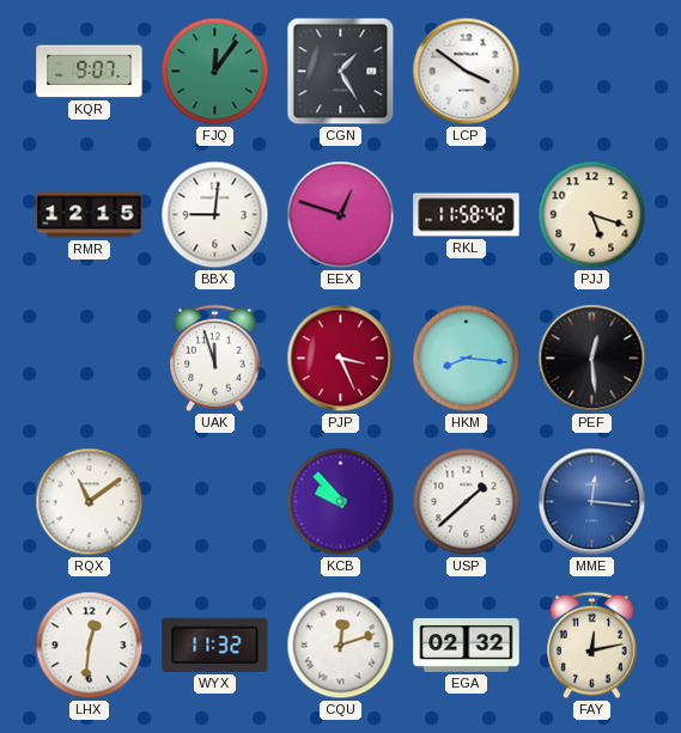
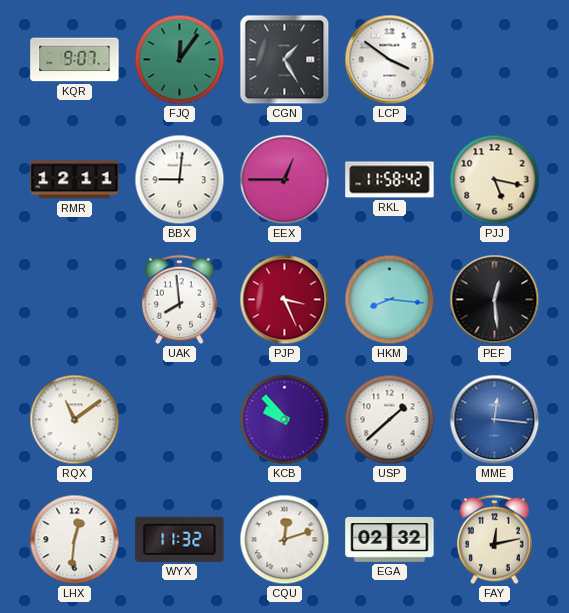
RMR: 12:15 -> 12:11 (75, 180)
EEX: 12:48 -> 12:45 (285, 180)
PJJ: 5:18 -> 5:17 (495, 180)
UAK: 11:57 -> 7:59 (180, 300)
